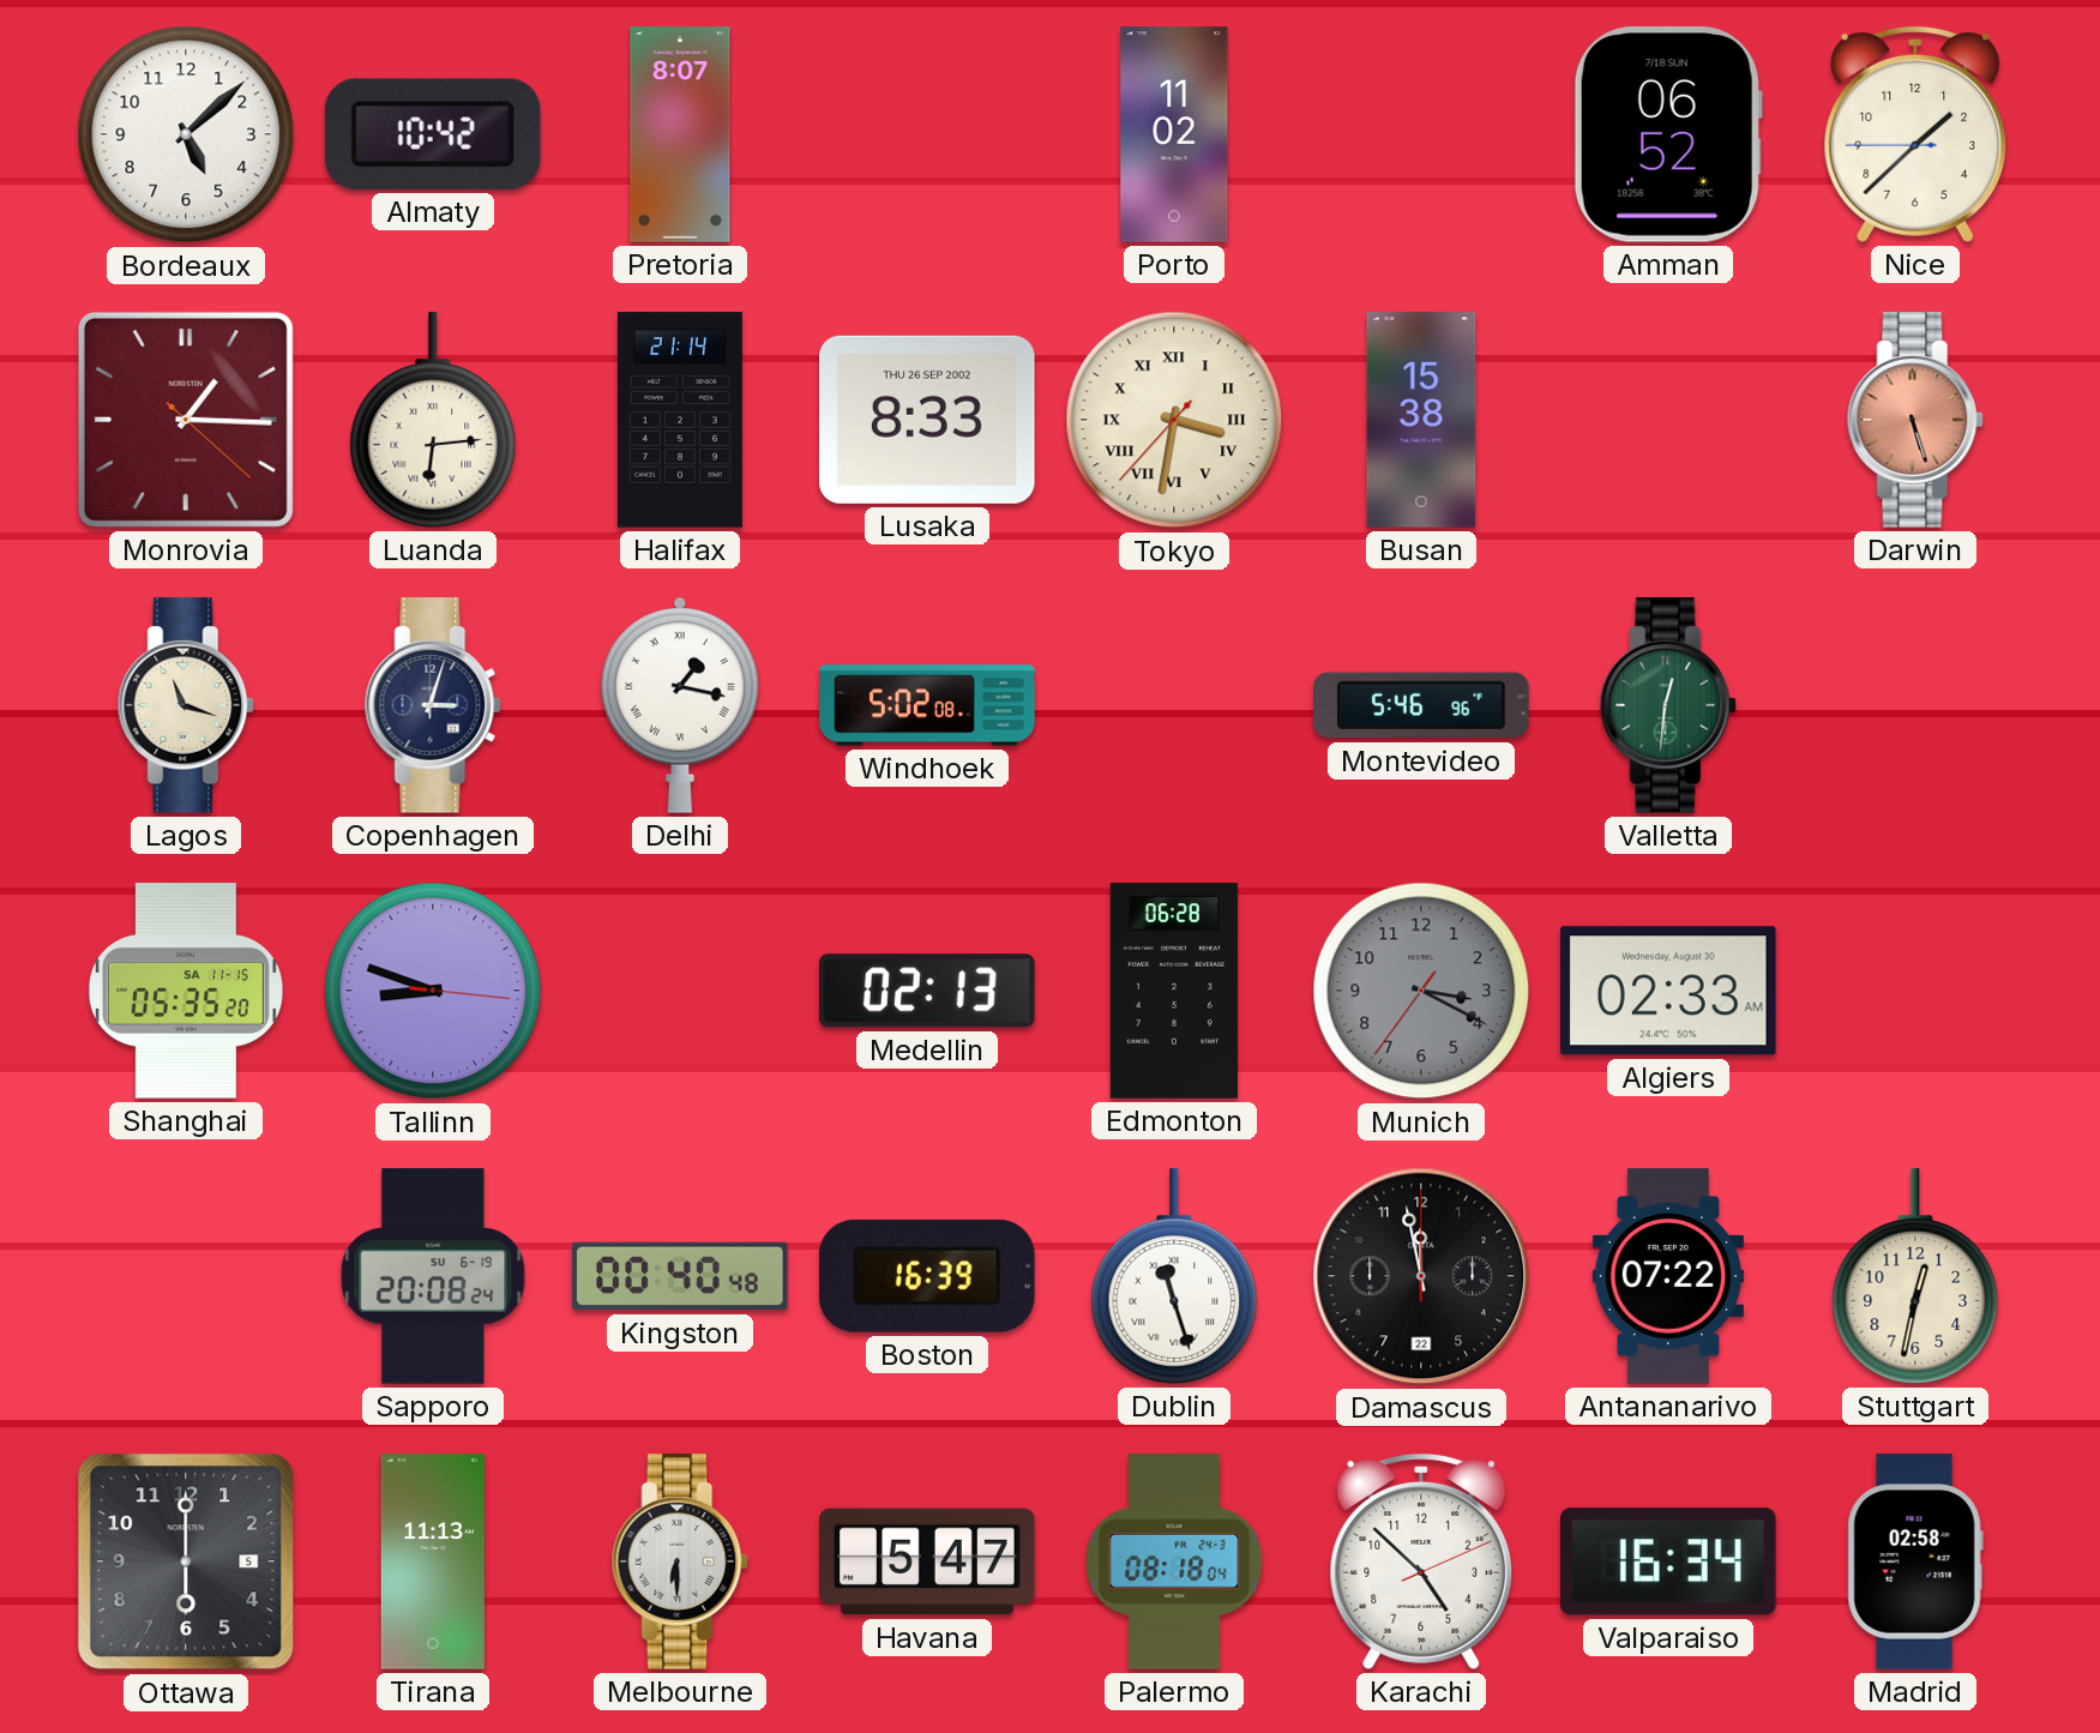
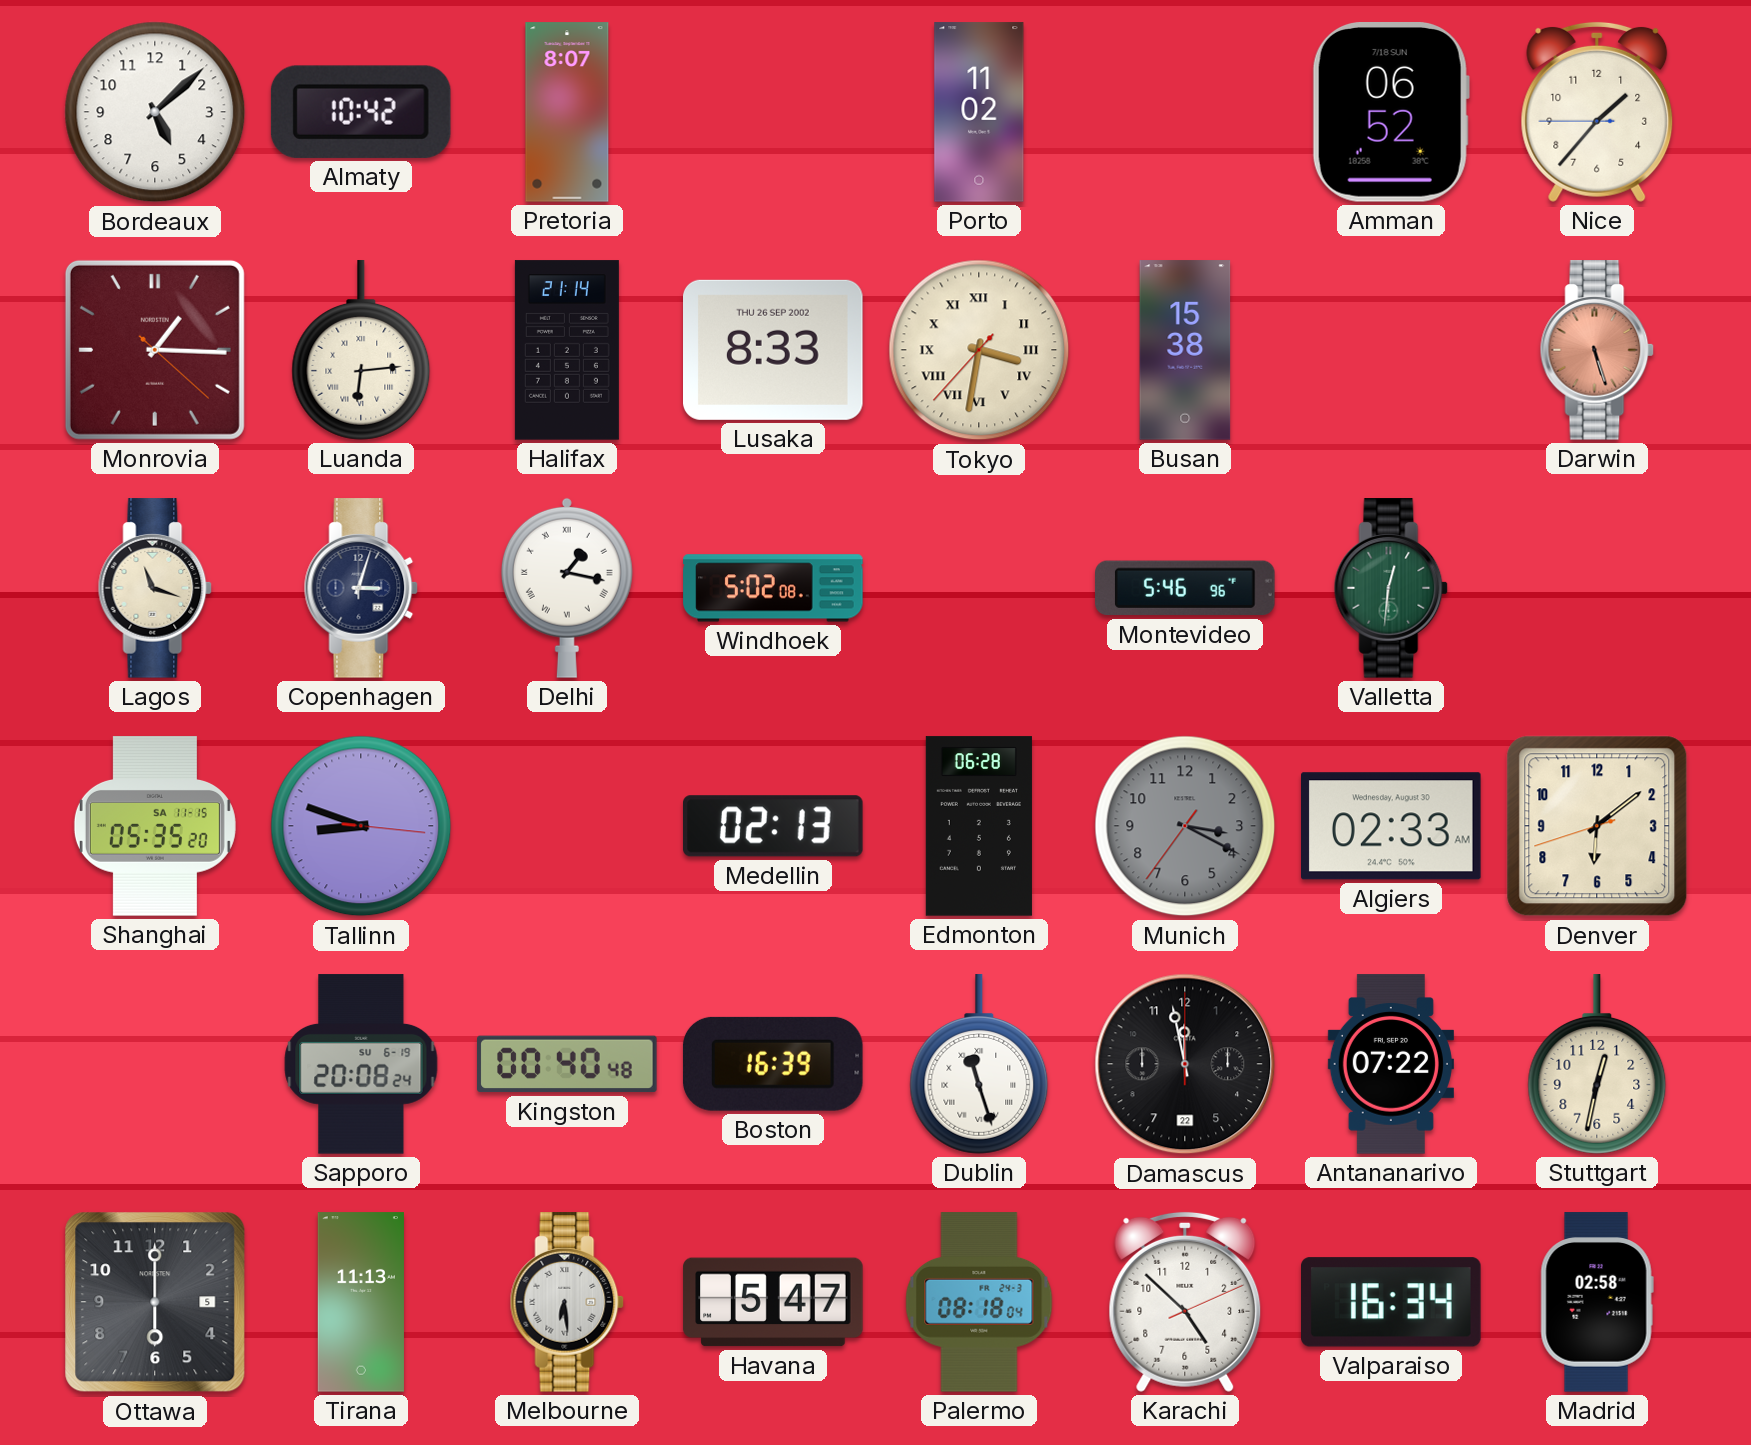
Nice: 1:37 -> 1:36 (1597, 112)
Denver: none -> 6:08 (1597, 826)
Melbourne: 6:30 -> 6:29 (567, 1302)
